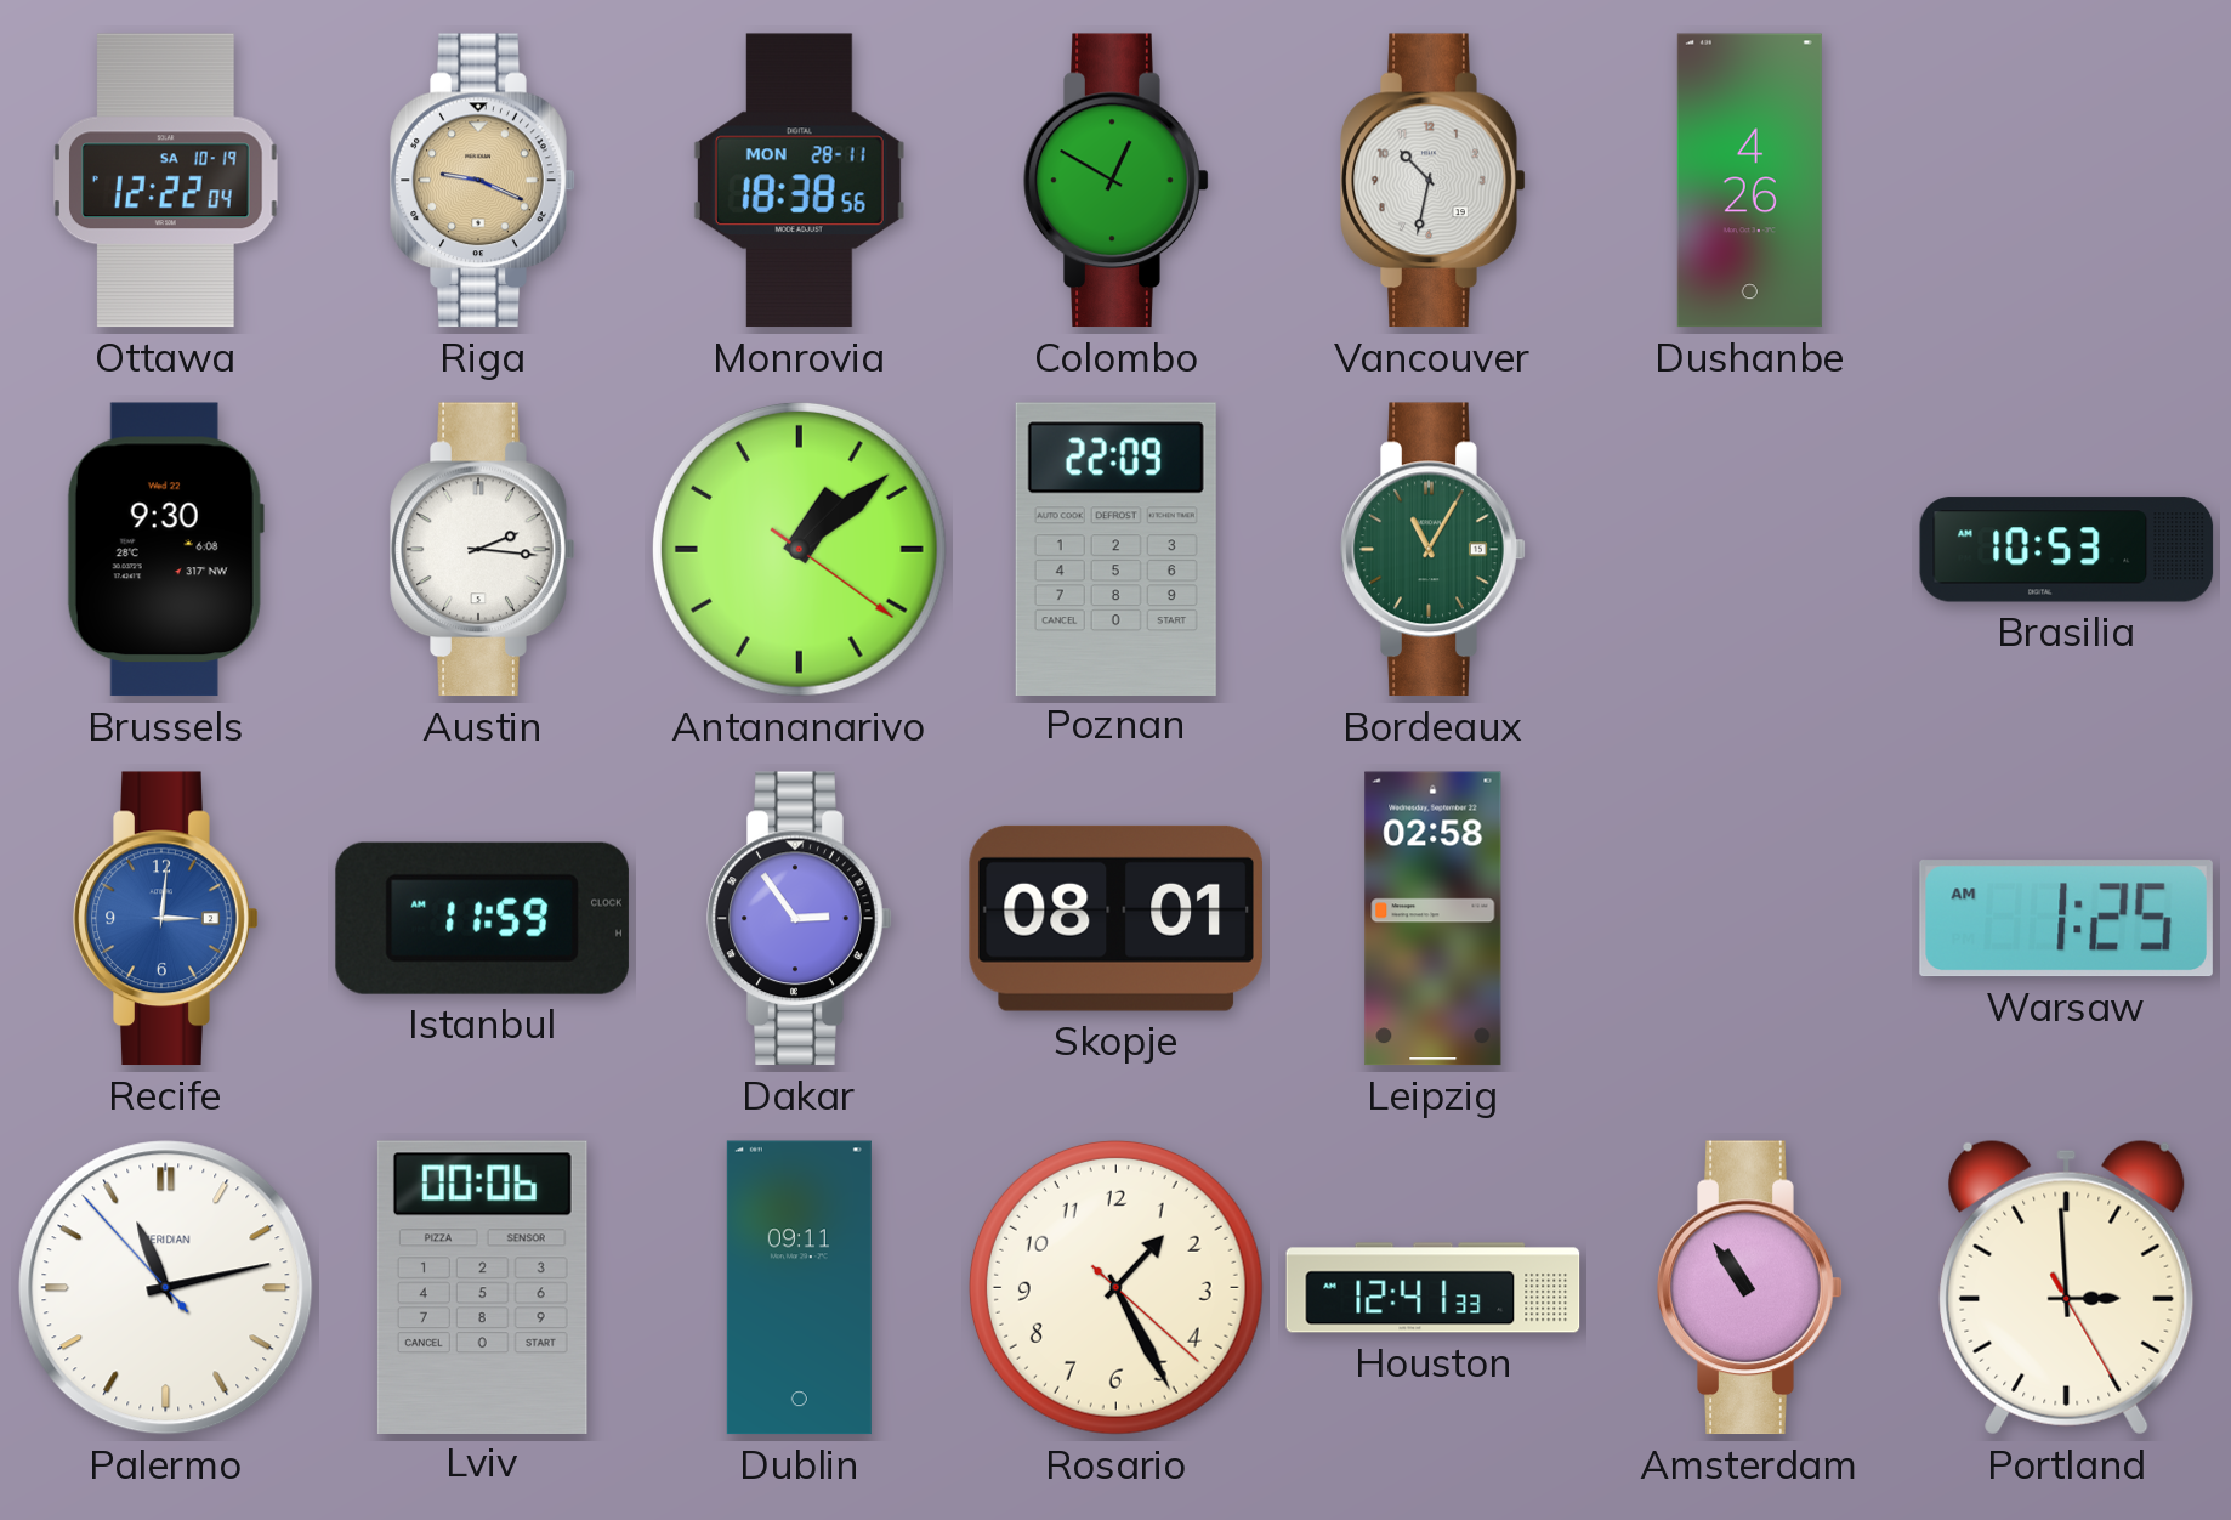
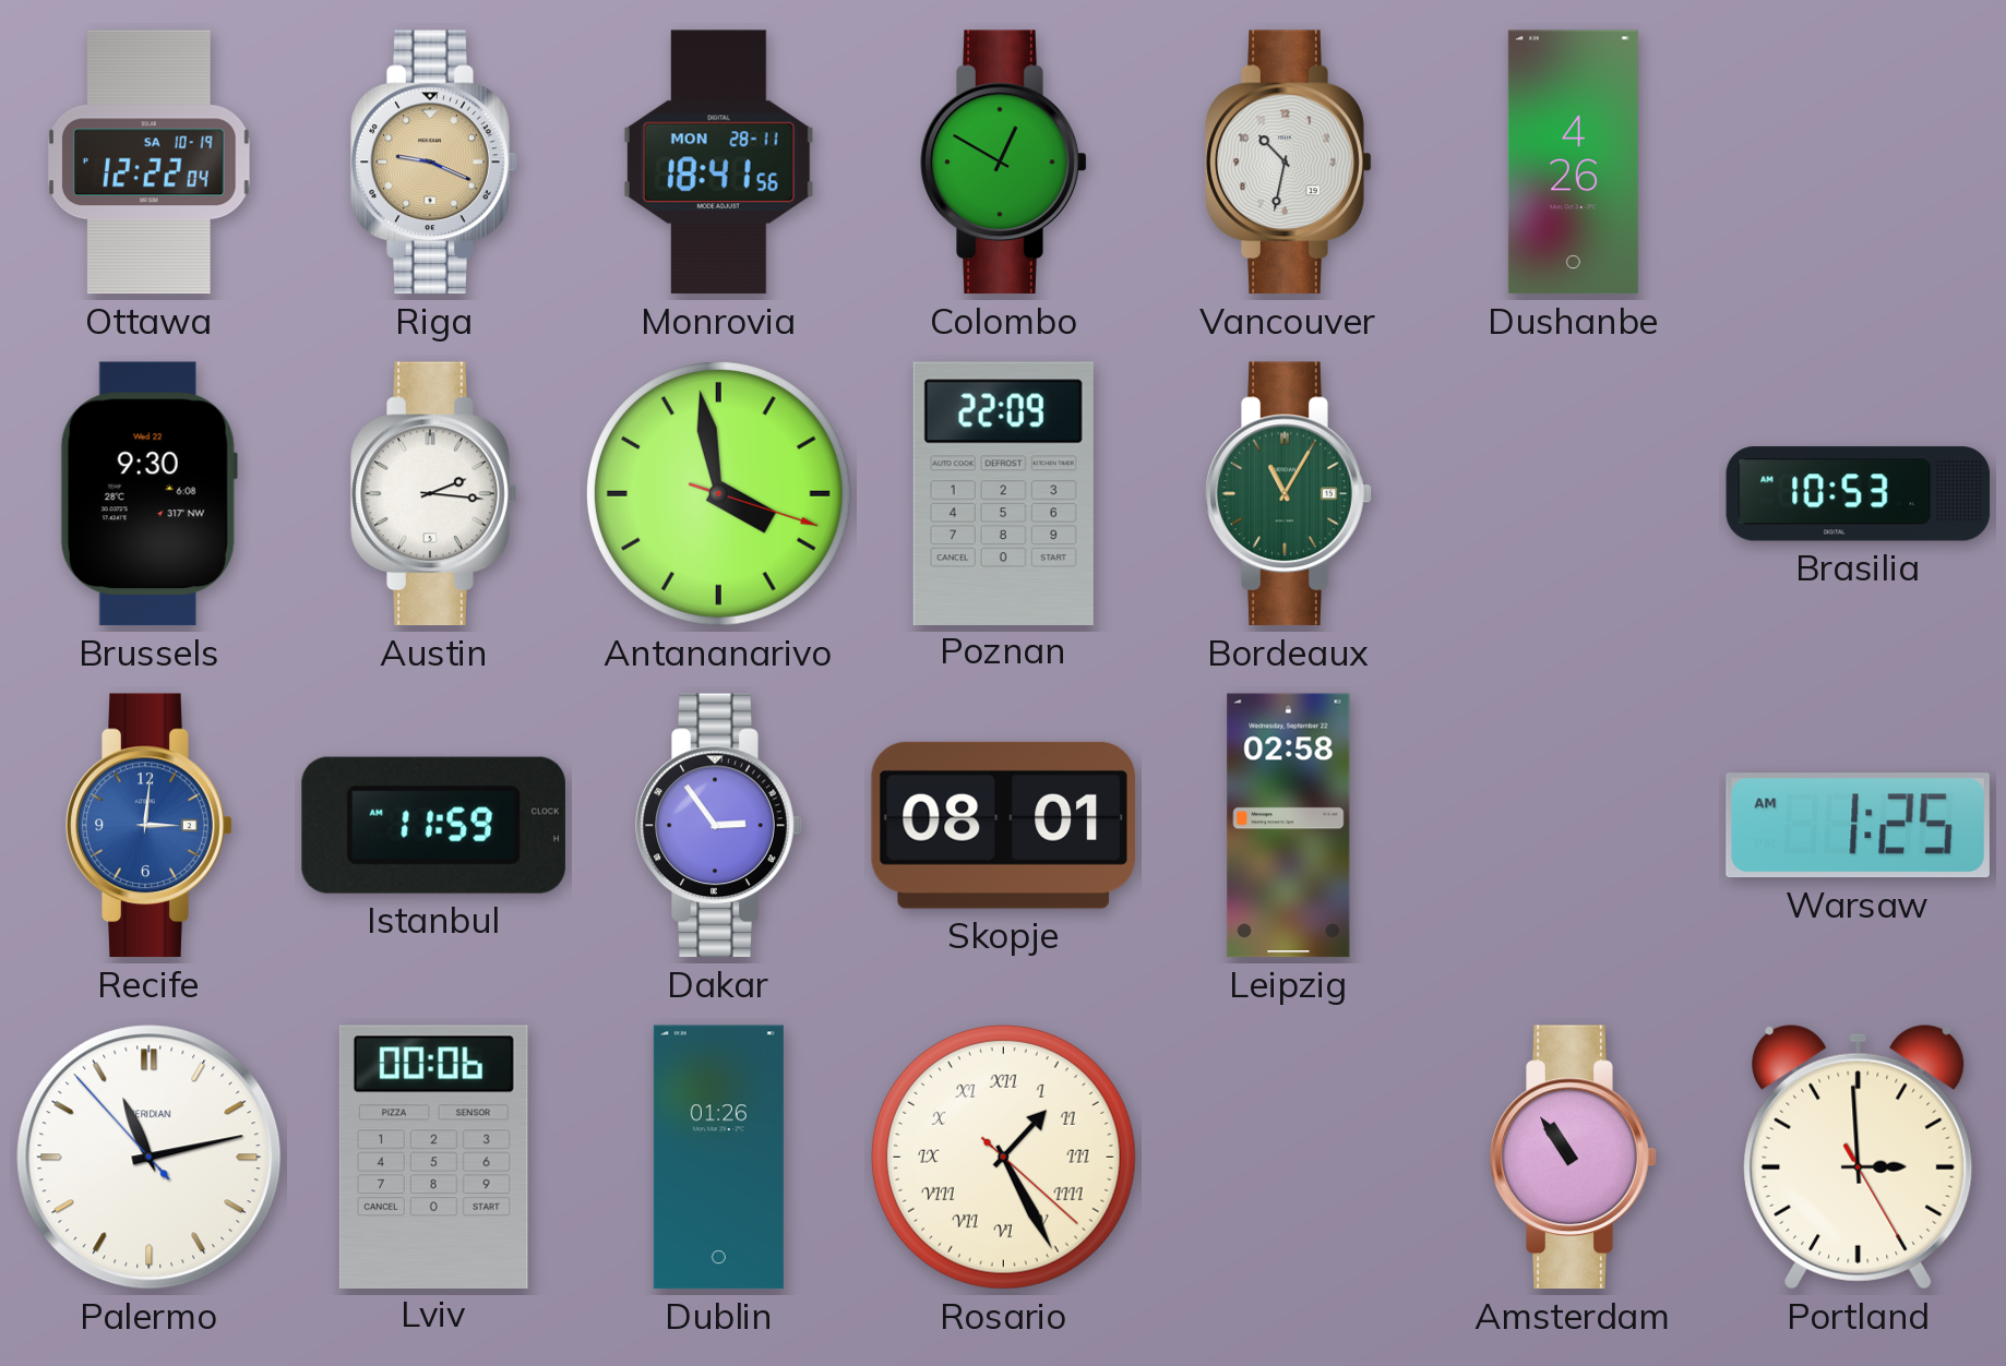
Monrovia: 18:38 -> 18:41 (718, 163)
Antananarivo: 1:08 -> 3:58 (718, 493)
Dublin: 09:11 -> 01:26 (718, 1158)
Rosario numerals: Arabic -> Roman (1003, 1157)
Houston: 12:41 -> none (1434, 1288)
